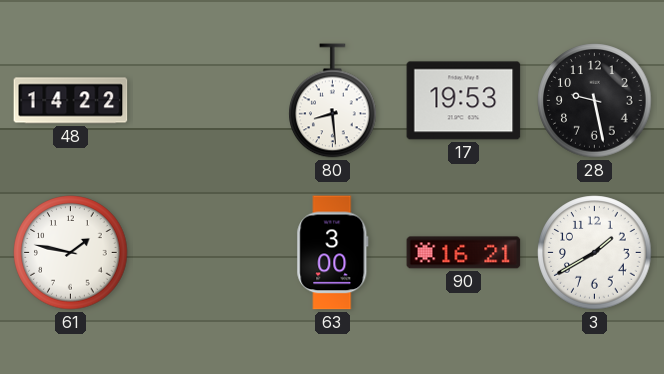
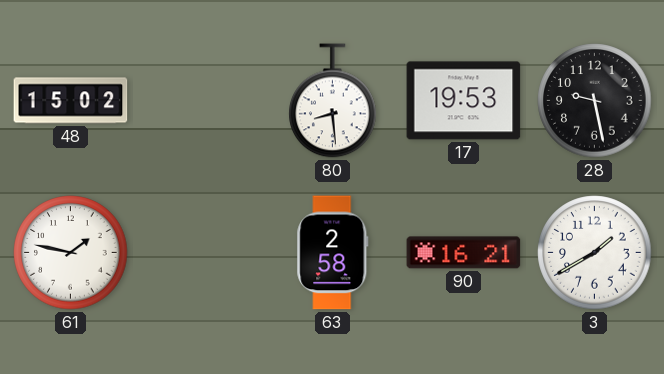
48: 14:22 -> 15:02 (71, 101)
63: 3:00 -> 2:58 (333, 253)
